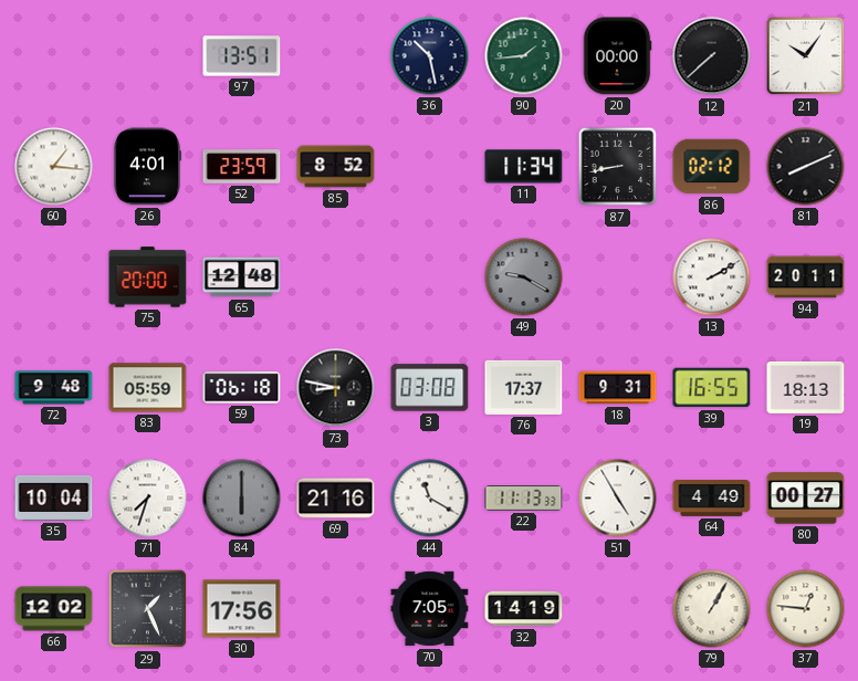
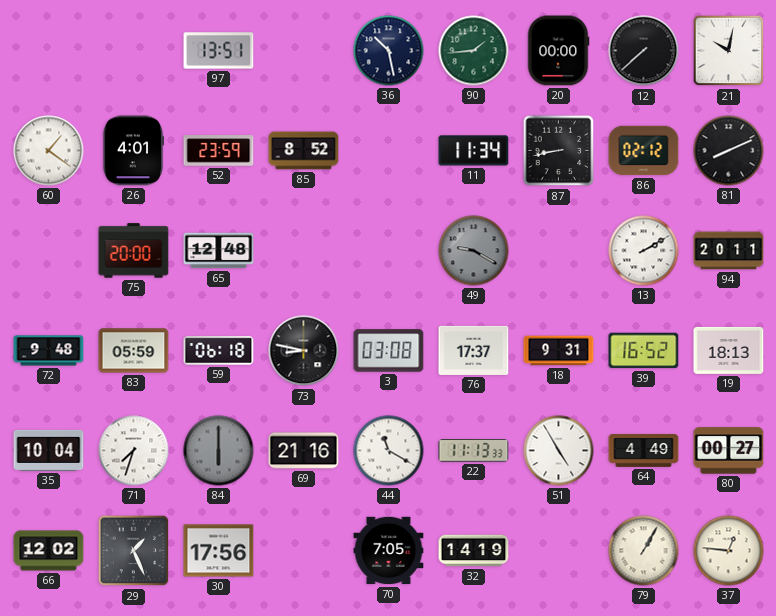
21: 10:06 -> 10:02 (729, 51)
60: 1:16 -> 1:21 (49, 151)
39: 16:55 -> 16:52 (644, 351)
